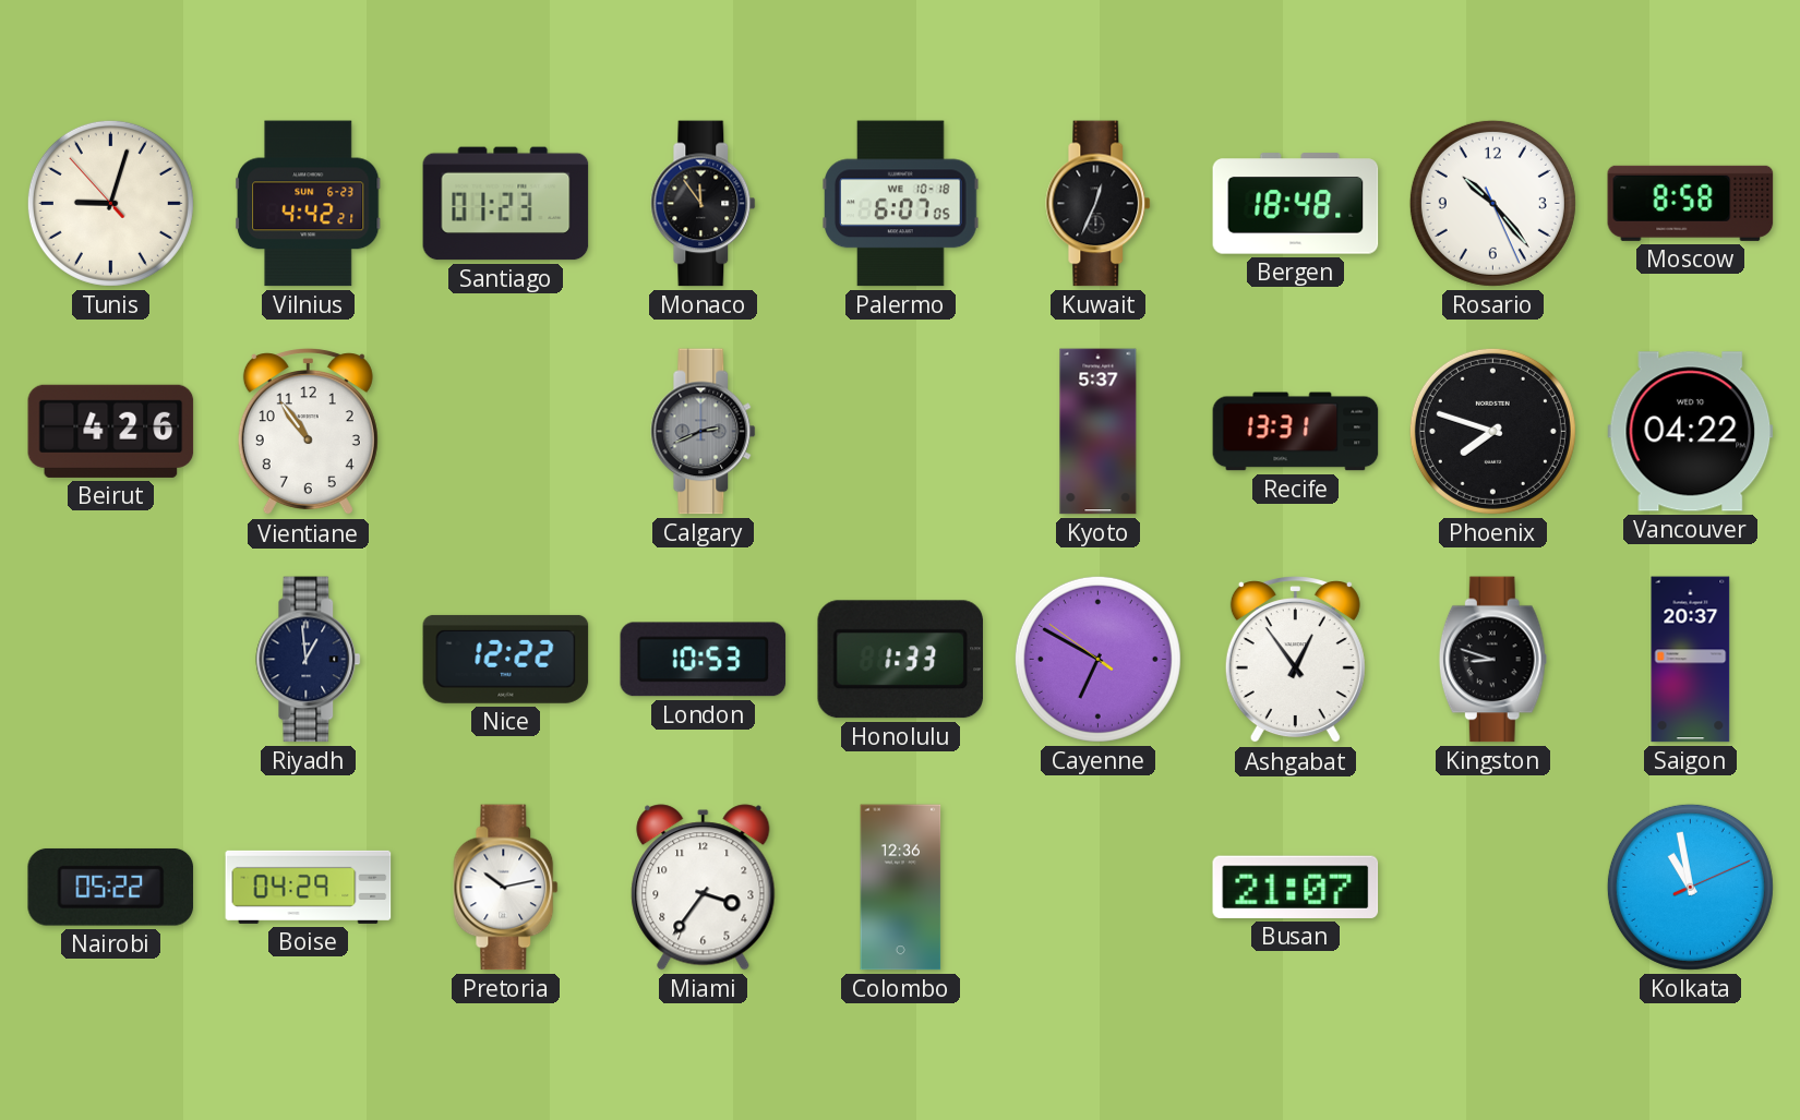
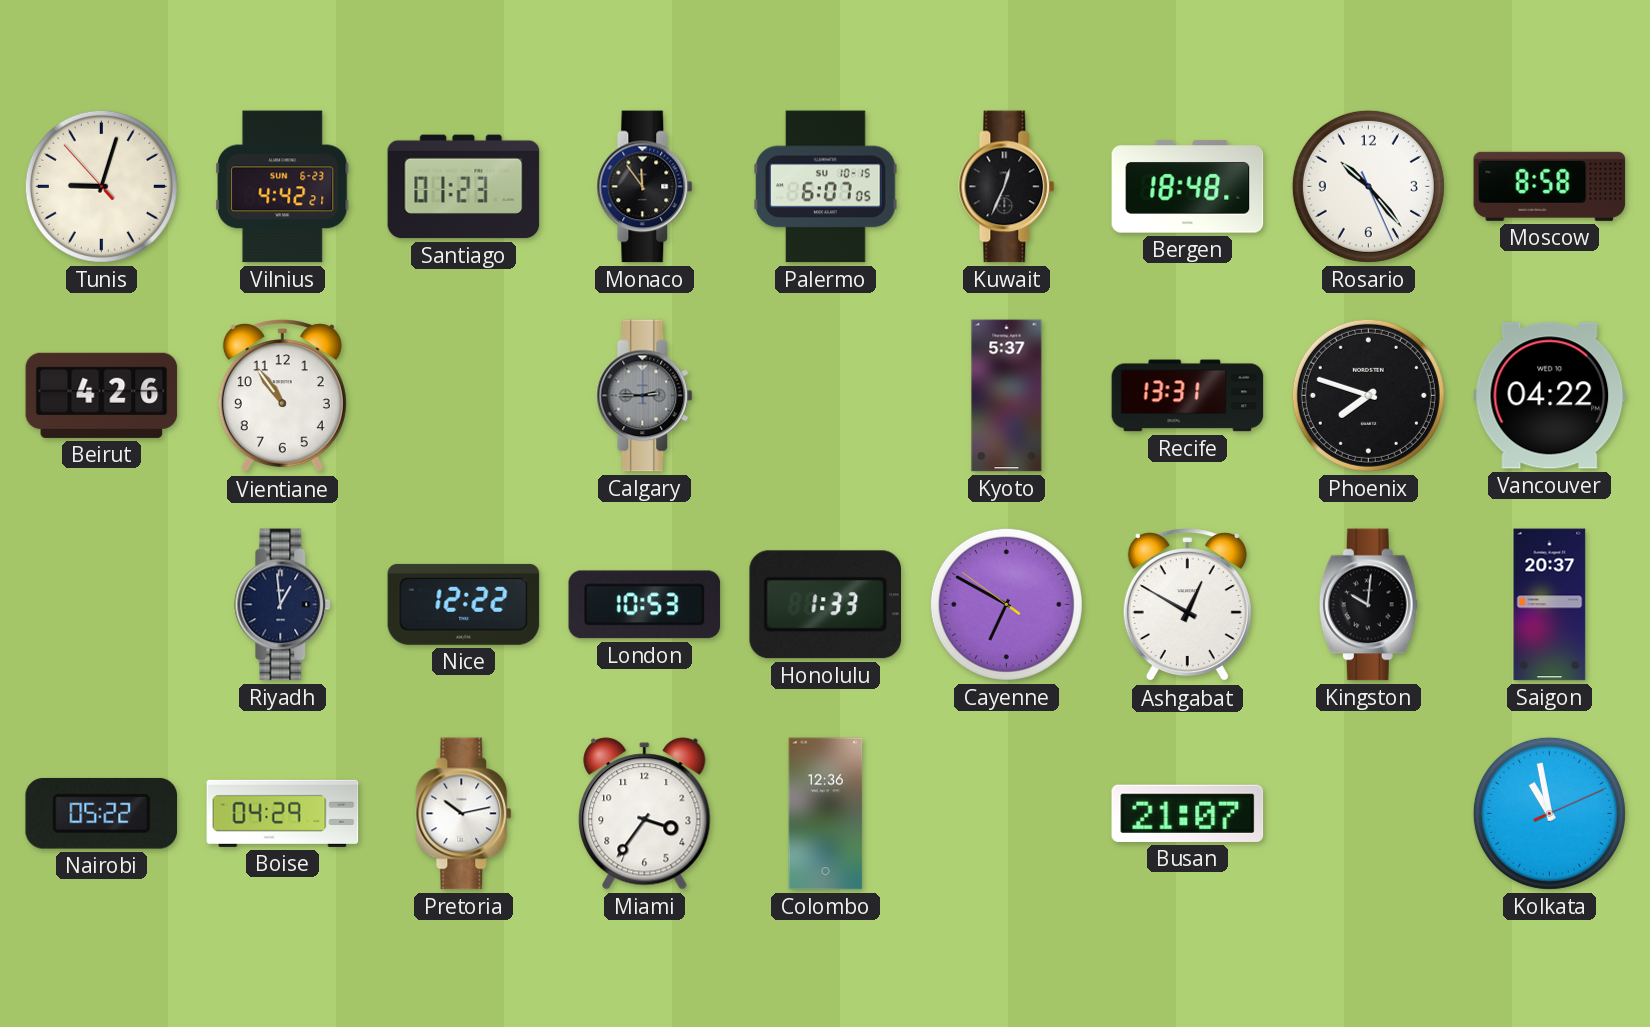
Palermo date: WE 10-18 -> SU 10-15 (826, 187)
Calgary: 2:41 -> 2:45 (645, 396)
Ashgabat: 12:54 -> 12:50 (1187, 605)
Kingston: 8:48 -> 10:01 (1368, 605)
